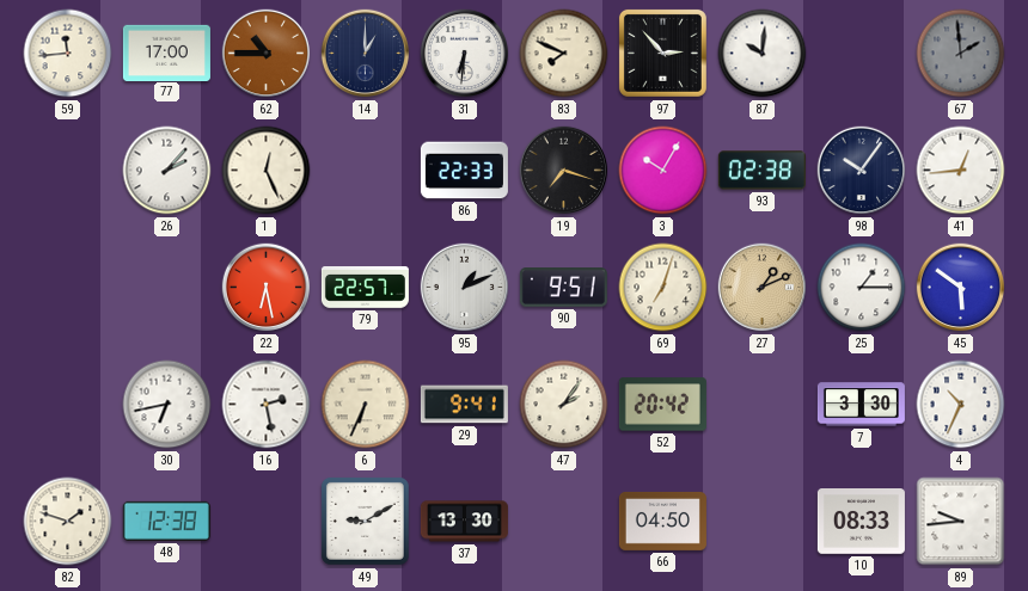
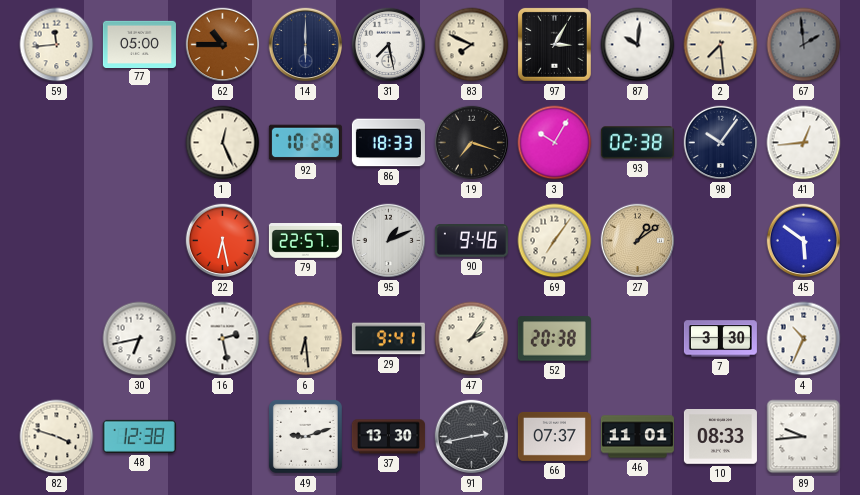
77: 17:00 -> 05:00 (139, 44)
14: 1:00 -> 6:00 (306, 45)
31: 6:31 -> 7:28 (389, 45)
97: 2:53 -> 3:05 (554, 44)
2: none -> 7:29 (721, 45)
26: 2:07 -> none (167, 171)
92: none -> 10:29 (305, 143)
86: 22:33 -> 18:33 (388, 143)
90: 9:51 -> 9:46 (471, 241)
69: 7:03 -> 7:06 (555, 241)
27: 1:11 -> 1:09 (638, 241)
25: 1:15 -> none (862, 288)
6: 6:34 -> 6:29 (306, 339)
52: 20:42 -> 20:38 (554, 339)
82: 1:48 -> 3:48 (57, 437)
49: 9:10 -> 9:12 (305, 436)
91: none -> 2:43 (472, 437)
66: 04:50 -> 07:37 (554, 436)
46: none -> 11:01 (637, 437)
